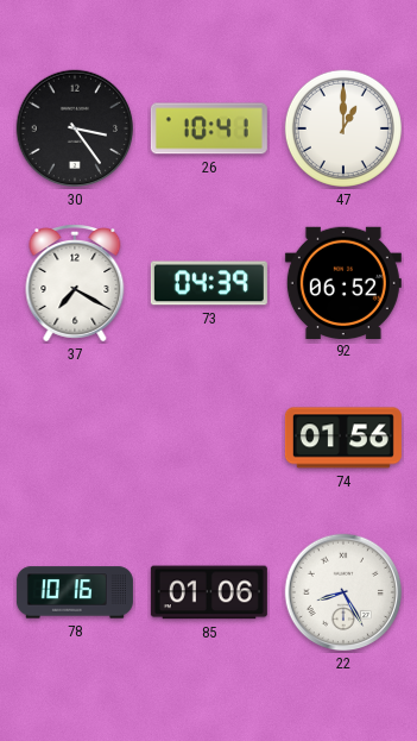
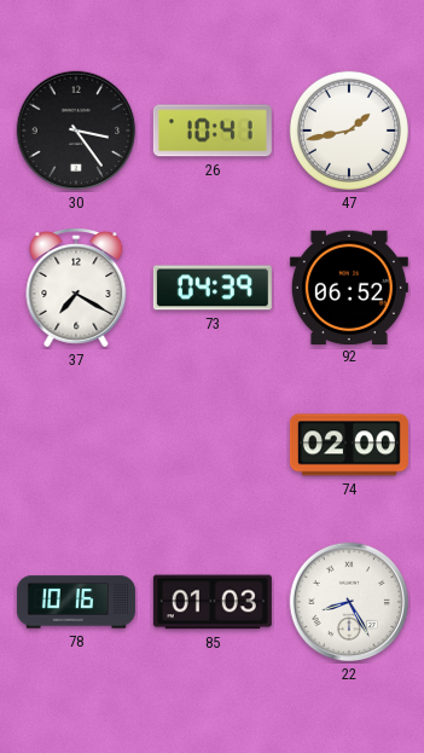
47: 1:00 -> 1:43 (349, 131)
74: 01:56 -> 02:00 (349, 445)
85: 01:06 -> 01:03 (213, 602)
